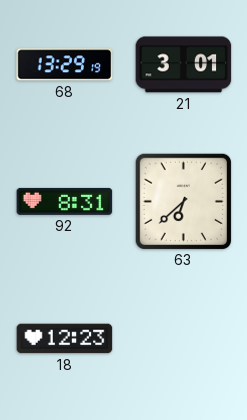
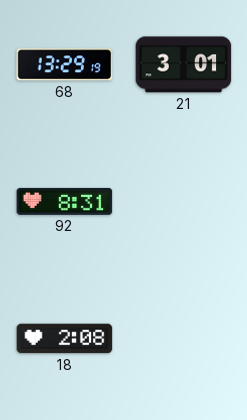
63: 6:38 -> none (183, 201)
18: 12:23 -> 2:08 (65, 339)
